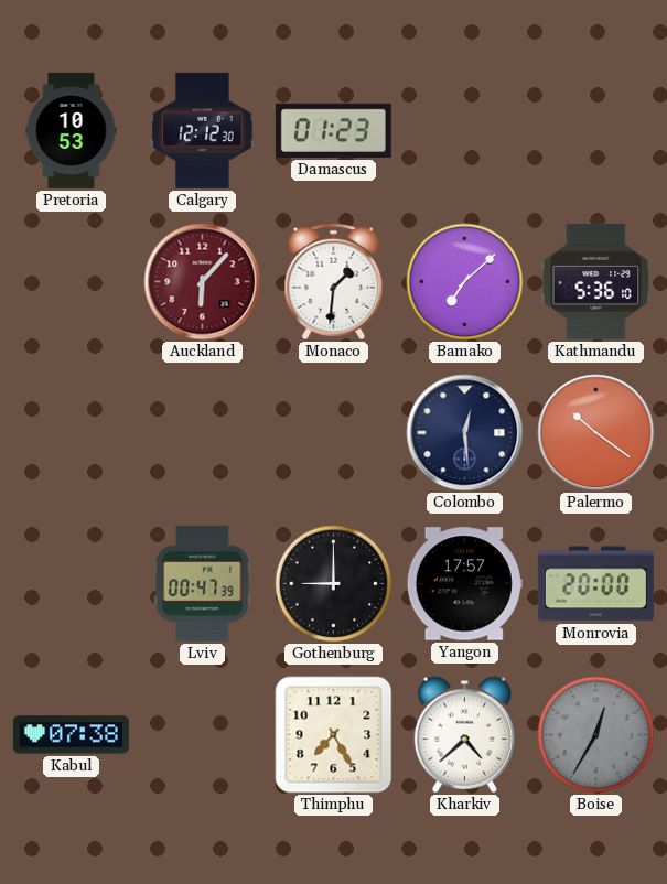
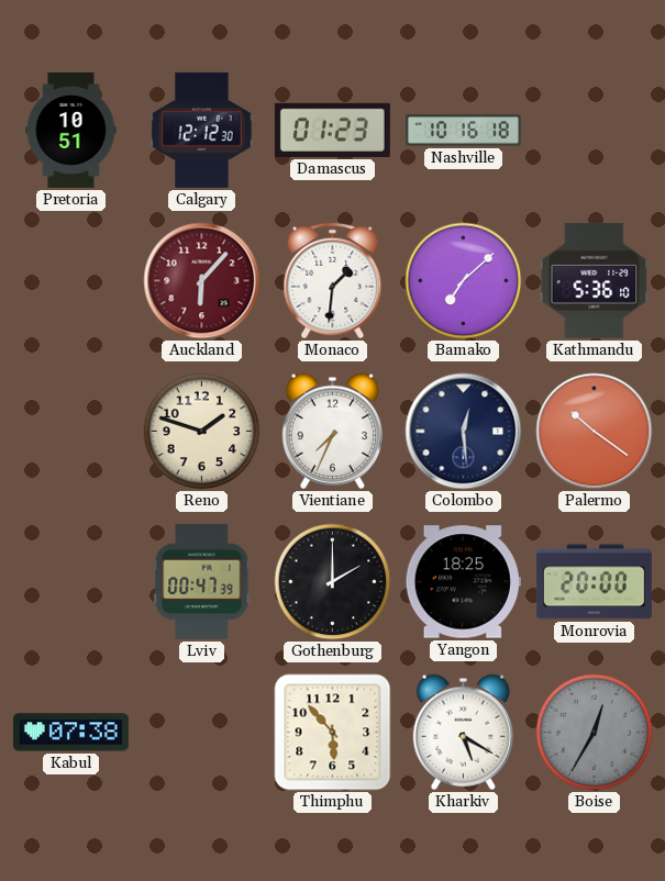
Pretoria: 10:53 -> 10:51 (71, 130)
Nashville: none -> 10:16 (463, 131)
Reno: none -> 1:48 (202, 432)
Vientiane: none -> 7:34 (333, 431)
Gothenburg: 9:00 -> 2:00 (333, 582)
Yangon: 17:57 -> 18:25 (463, 582)
Thimphu: 7:25 -> 5:53 (333, 733)
Kharkiv: 4:38 -> 5:20 (464, 732)
